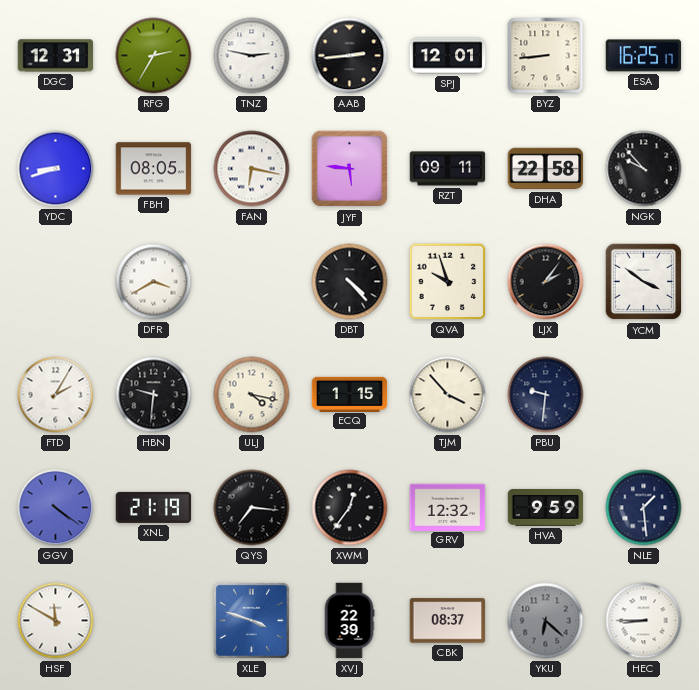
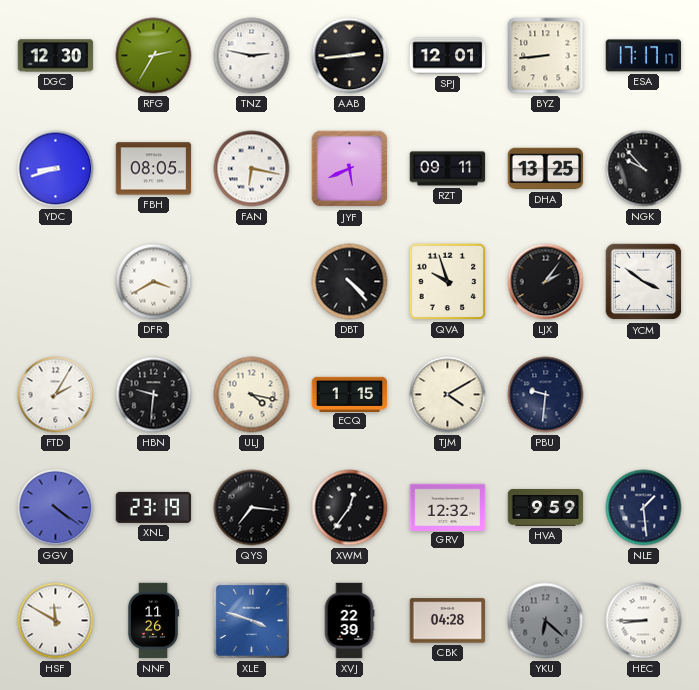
DGC: 12:31 -> 12:30 (56, 56)
ESA: 16:25 -> 17:17 (644, 56)
JYF: 5:46 -> 5:41 (350, 169)
DHA: 22:58 -> 13:25 (546, 169)
TJM: 3:53 -> 4:10 (448, 395)
XNL: 21:19 -> 23:19 (154, 507)
NNF: none -> 11:26 (153, 621)
CBK: 08:37 -> 04:28 (448, 621)
